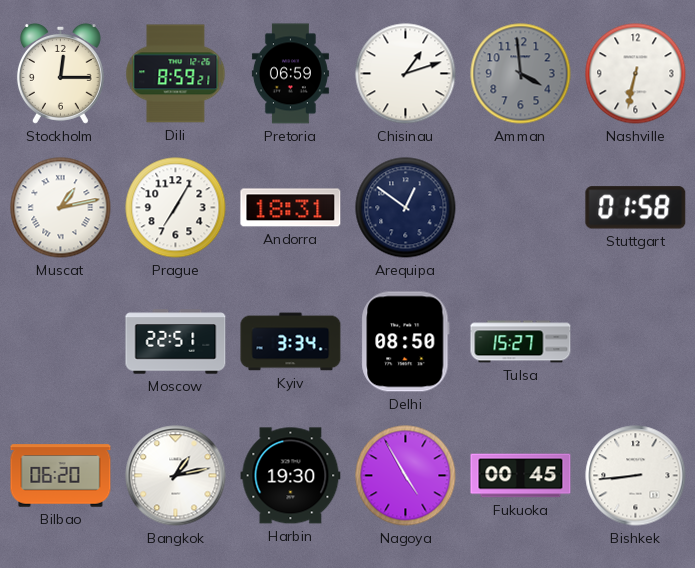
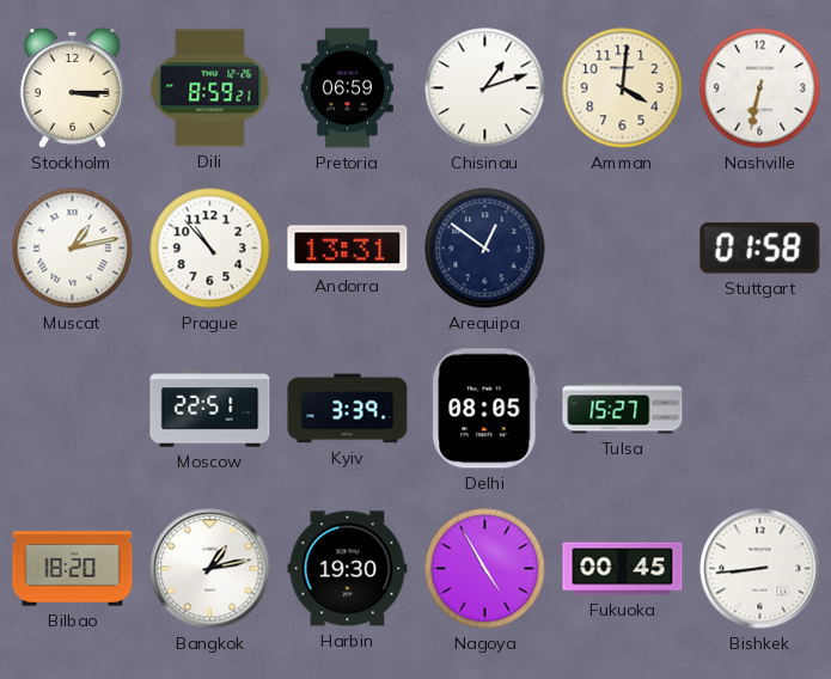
Stockholm: 12:15 -> 3:15 (72, 87)
Amman: 3:59 -> 4:01 (623, 88)
Amman dial: grey -> cream (623, 88)
Prague: 7:05 -> 10:53 (210, 249)
Andorra: 18:31 -> 13:31 (348, 249)
Kyiv: 3:34 -> 3:39 (348, 409)
Delhi: 08:50 -> 08:05 (485, 409)
Bilbao: 06:20 -> 18:20 (73, 569)
